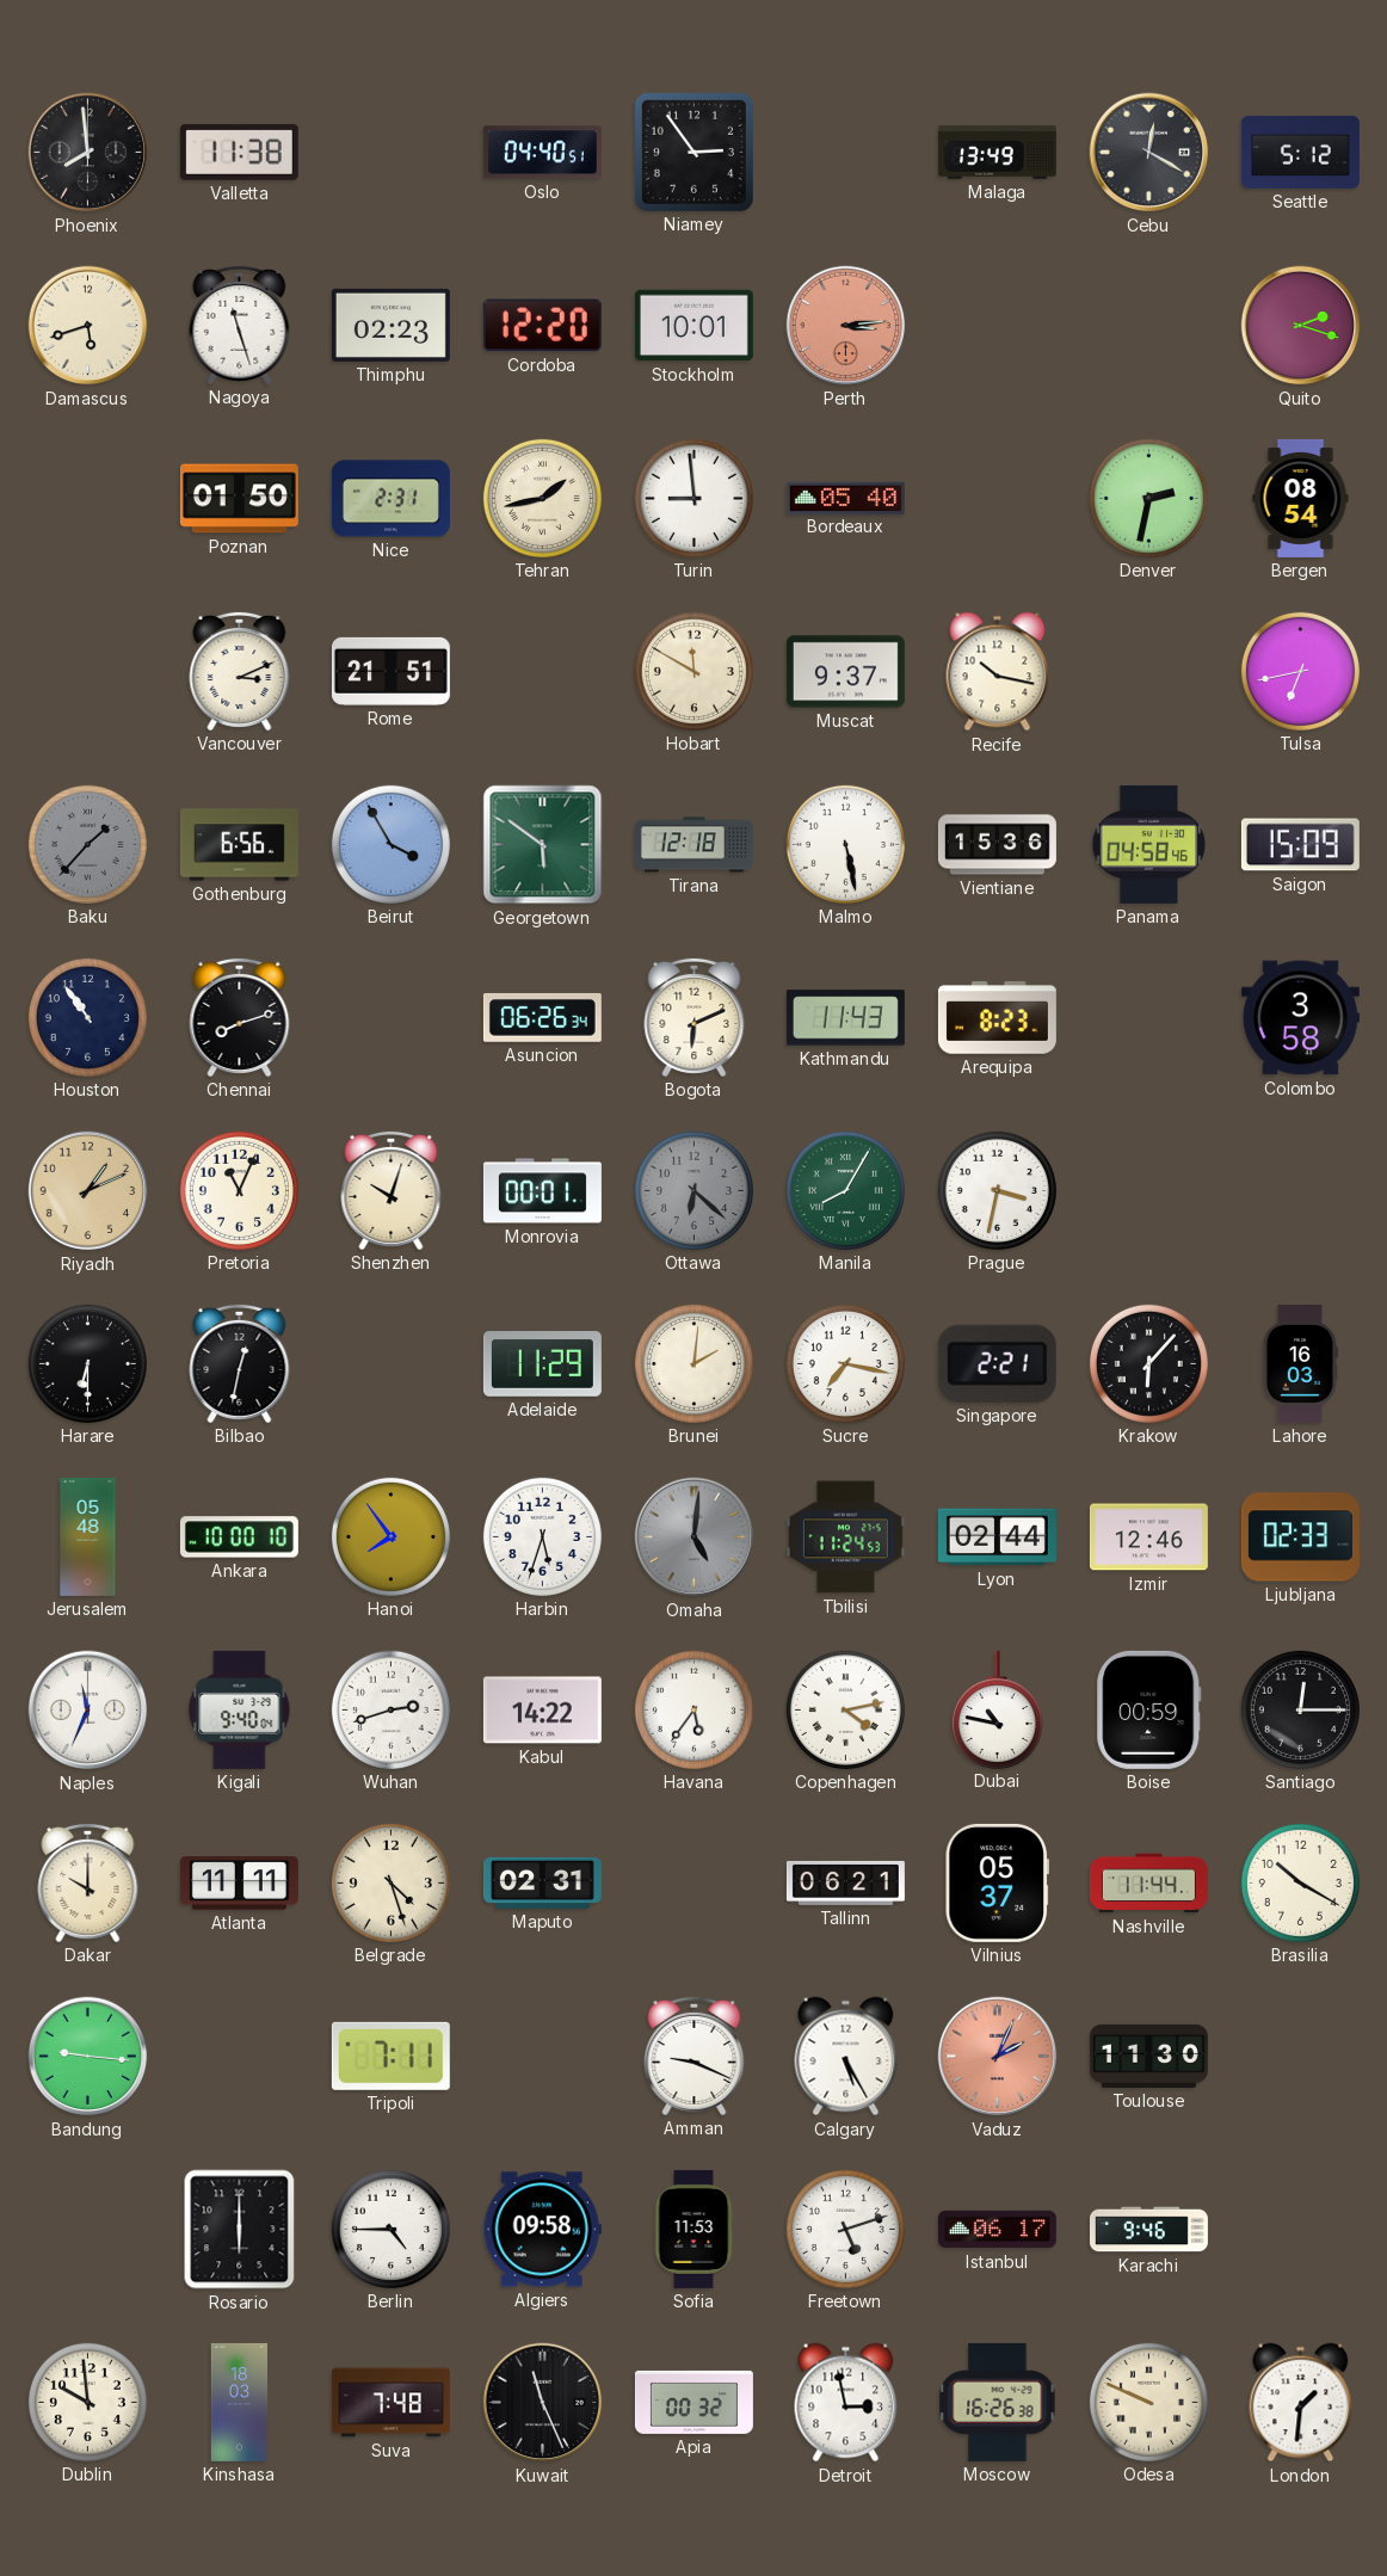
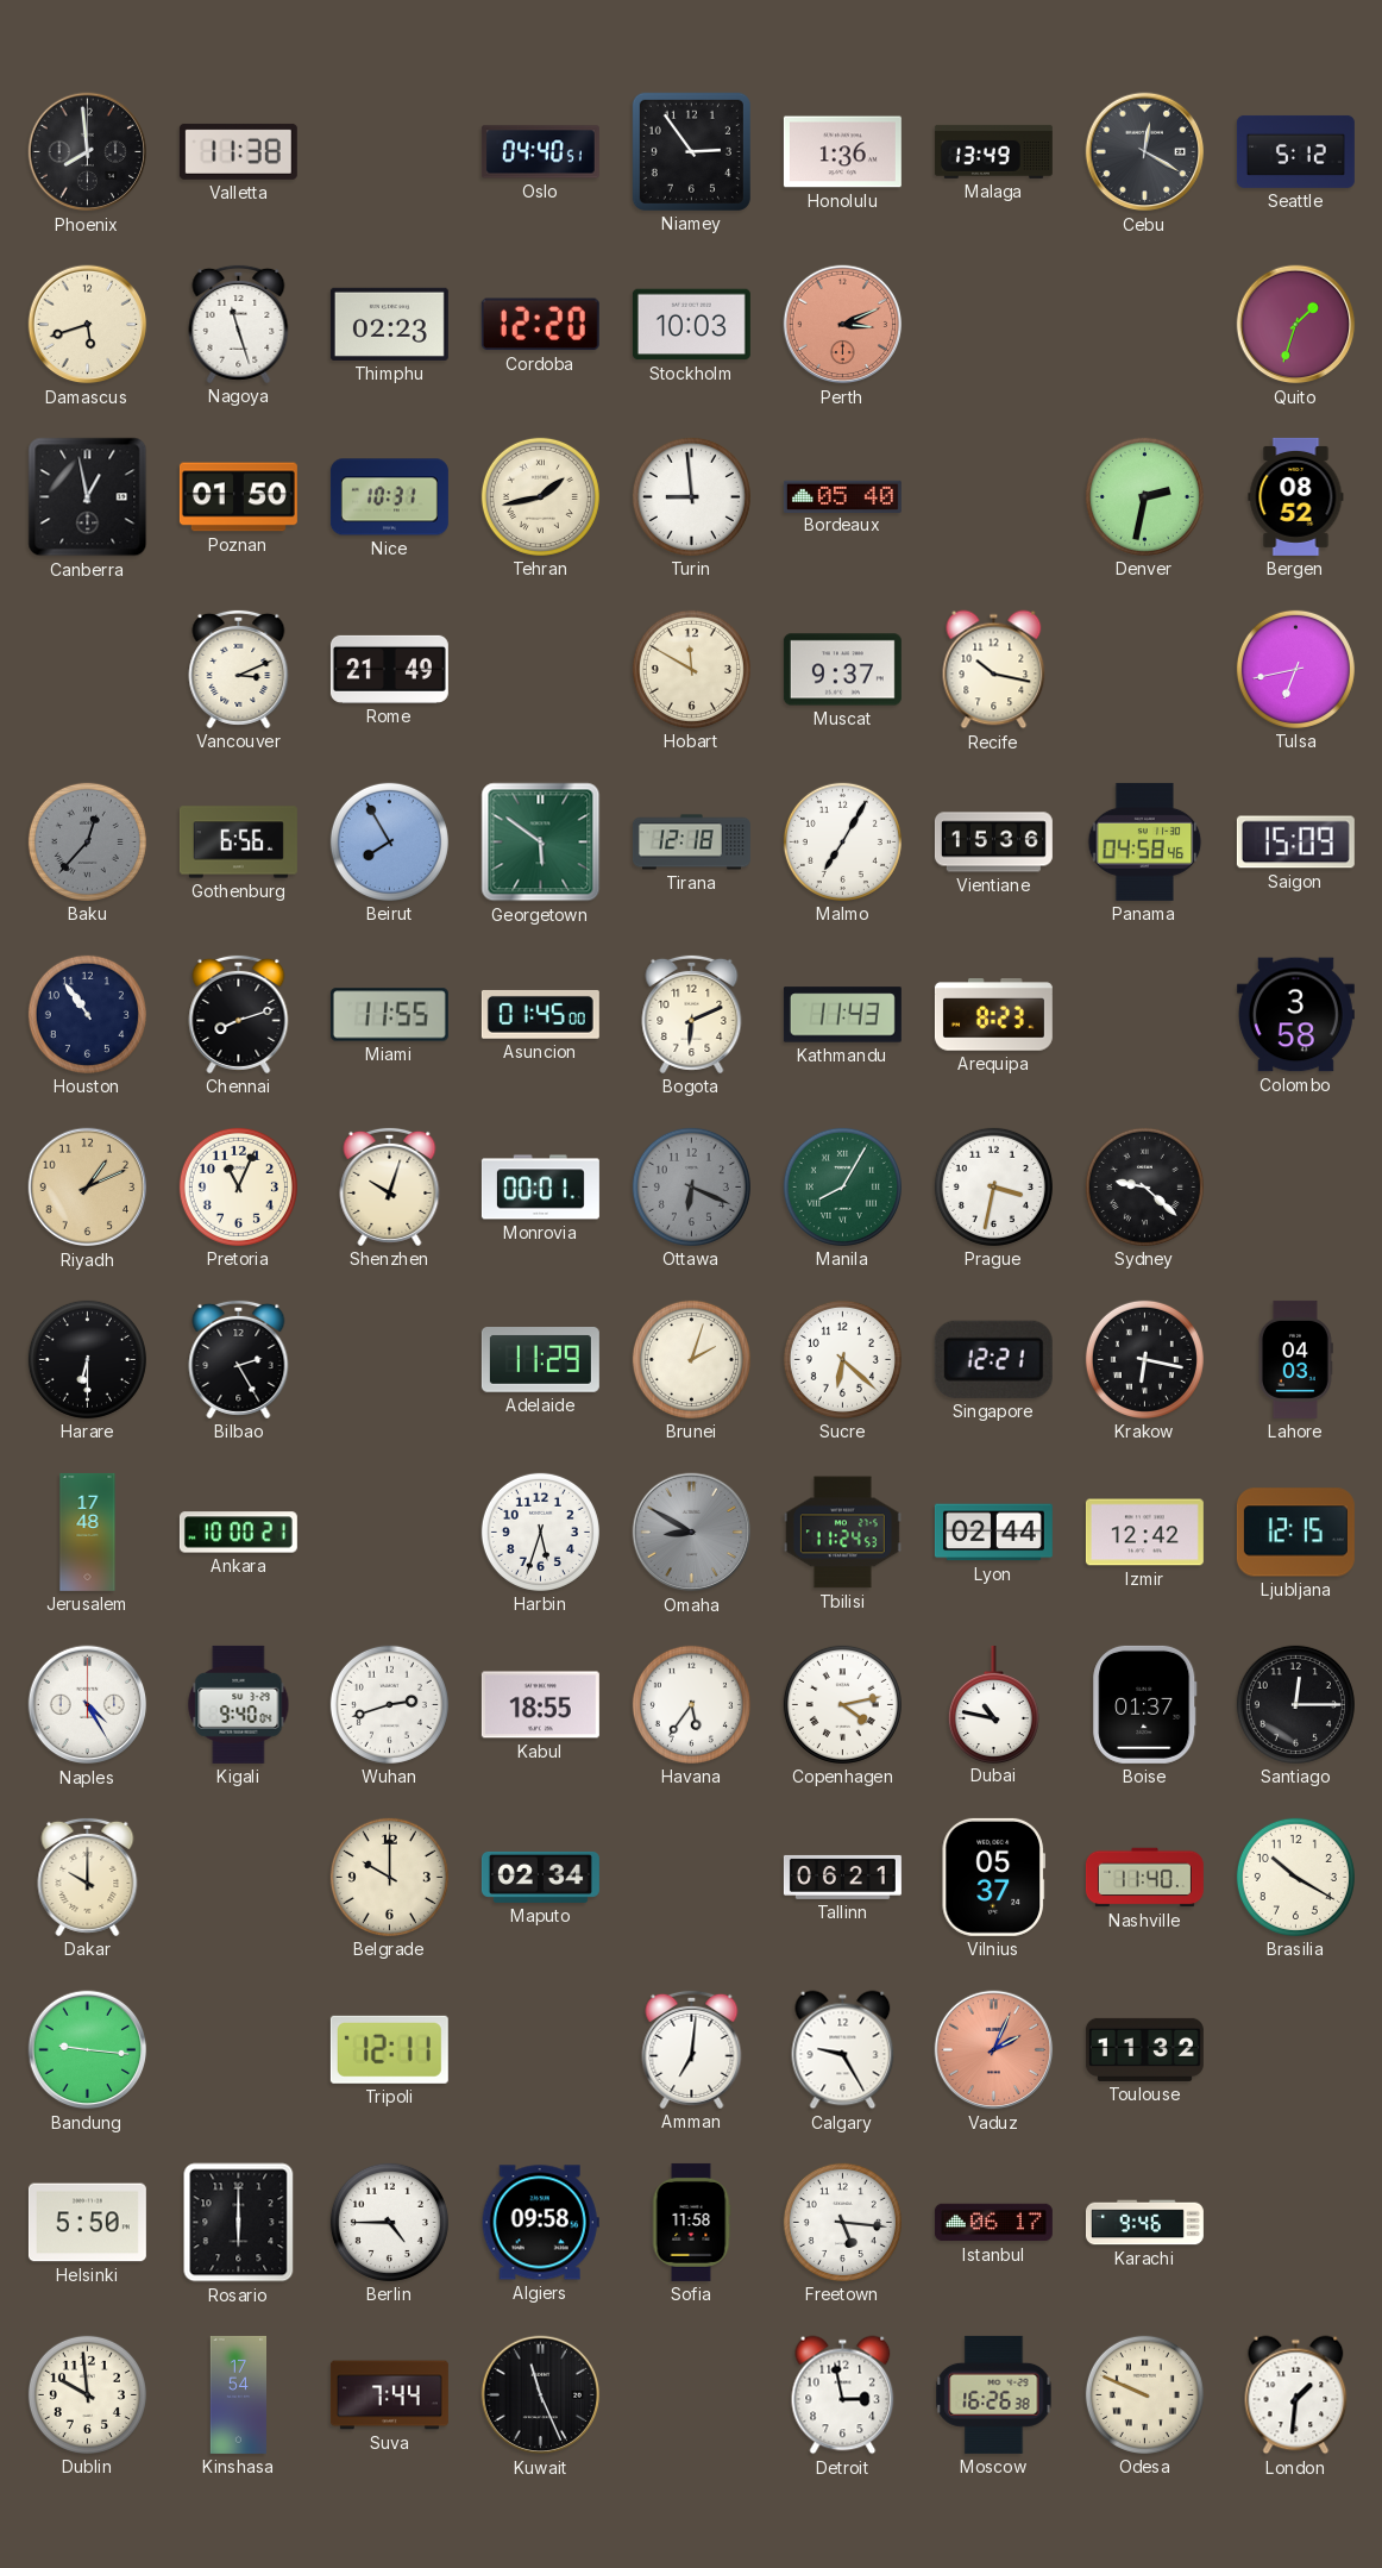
Honolulu: none -> 1:36 (842, 152)
Stockholm: 10:01 -> 10:03 (691, 325)
Perth: 3:14 -> 3:11 (843, 325)
Quito: 2:18 -> 1:33 (1296, 325)
Canberra: none -> 12:58 (88, 497)
Nice: 2:31 -> 10:31 (389, 497)
Bergen: 08:54 -> 08:52 (1296, 496)
Rome: 21:51 -> 21:49 (389, 669)
Baku: 1:37 -> 12:37 (87, 841)
Beirut: 3:55 -> 7:55 (389, 841)
Malmo: 5:28 -> 7:05 (842, 841)
Miami: none -> 11:55 (389, 1015)
Asuncion: 06:26 -> 01:45 (540, 1014)
Ottawa: 6:22 -> 6:19 (691, 1186)
Sydney: none -> 9:22 (1144, 1186)
Bilbao: 12:32 -> 2:25 (239, 1359)
Brunei: 2:01 -> 2:03 (691, 1359)
Sucre: 7:17 -> 6:22 (842, 1359)
Singapore: 2:21 -> 12:21 (993, 1359)
Krakow: 6:07 -> 6:17 (1144, 1359)
Lahore: 16:03 -> 04:03 (1295, 1359)
Jerusalem: 05:48 -> 17:48 (88, 1532)
Ankara: 10:00:10 -> 10:00:21 (238, 1533)
Hanoi: 7:54 -> none (390, 1536)
Omaha: 5:01 -> 8:50 (692, 1533)
Izmir: 12:46 -> 12:42 (1144, 1533)
Ljubljana: 02:33 -> 12:15 (1295, 1533)
Naples: 11:34 -> 4:25 (88, 1705)
Kabul: 14:22 -> 18:55 (540, 1705)
Boise: 00:59 -> 01:37 (1145, 1704)
Atlanta: 11:11 -> none (239, 1884)
Belgrade: 4:27 -> 10:00 (389, 1877)
Maputo: 02:31 -> 02:34 (540, 1877)
Nashville: 11:44 -> 11:40 (1144, 1878)
Tripoli: 7:11 -> 12:11 (389, 2049)
Amman: 9:19 -> 7:01 (692, 2049)
Calgary: 5:25 -> 9:25 (843, 2050)
Toulouse: 11:30 -> 11:32 (1144, 2049)
Helsinki: none -> 5:50 (87, 2223)
Sofia: 11:53 -> 11:58 (691, 2222)
Freetown: 5:12 -> 5:16 (842, 2222)
Kinshasa: 18:03 -> 17:54 (239, 2394)
Suva: 7:48 -> 7:44 (389, 2395)
Apia: 00:32 -> none (693, 2402)
